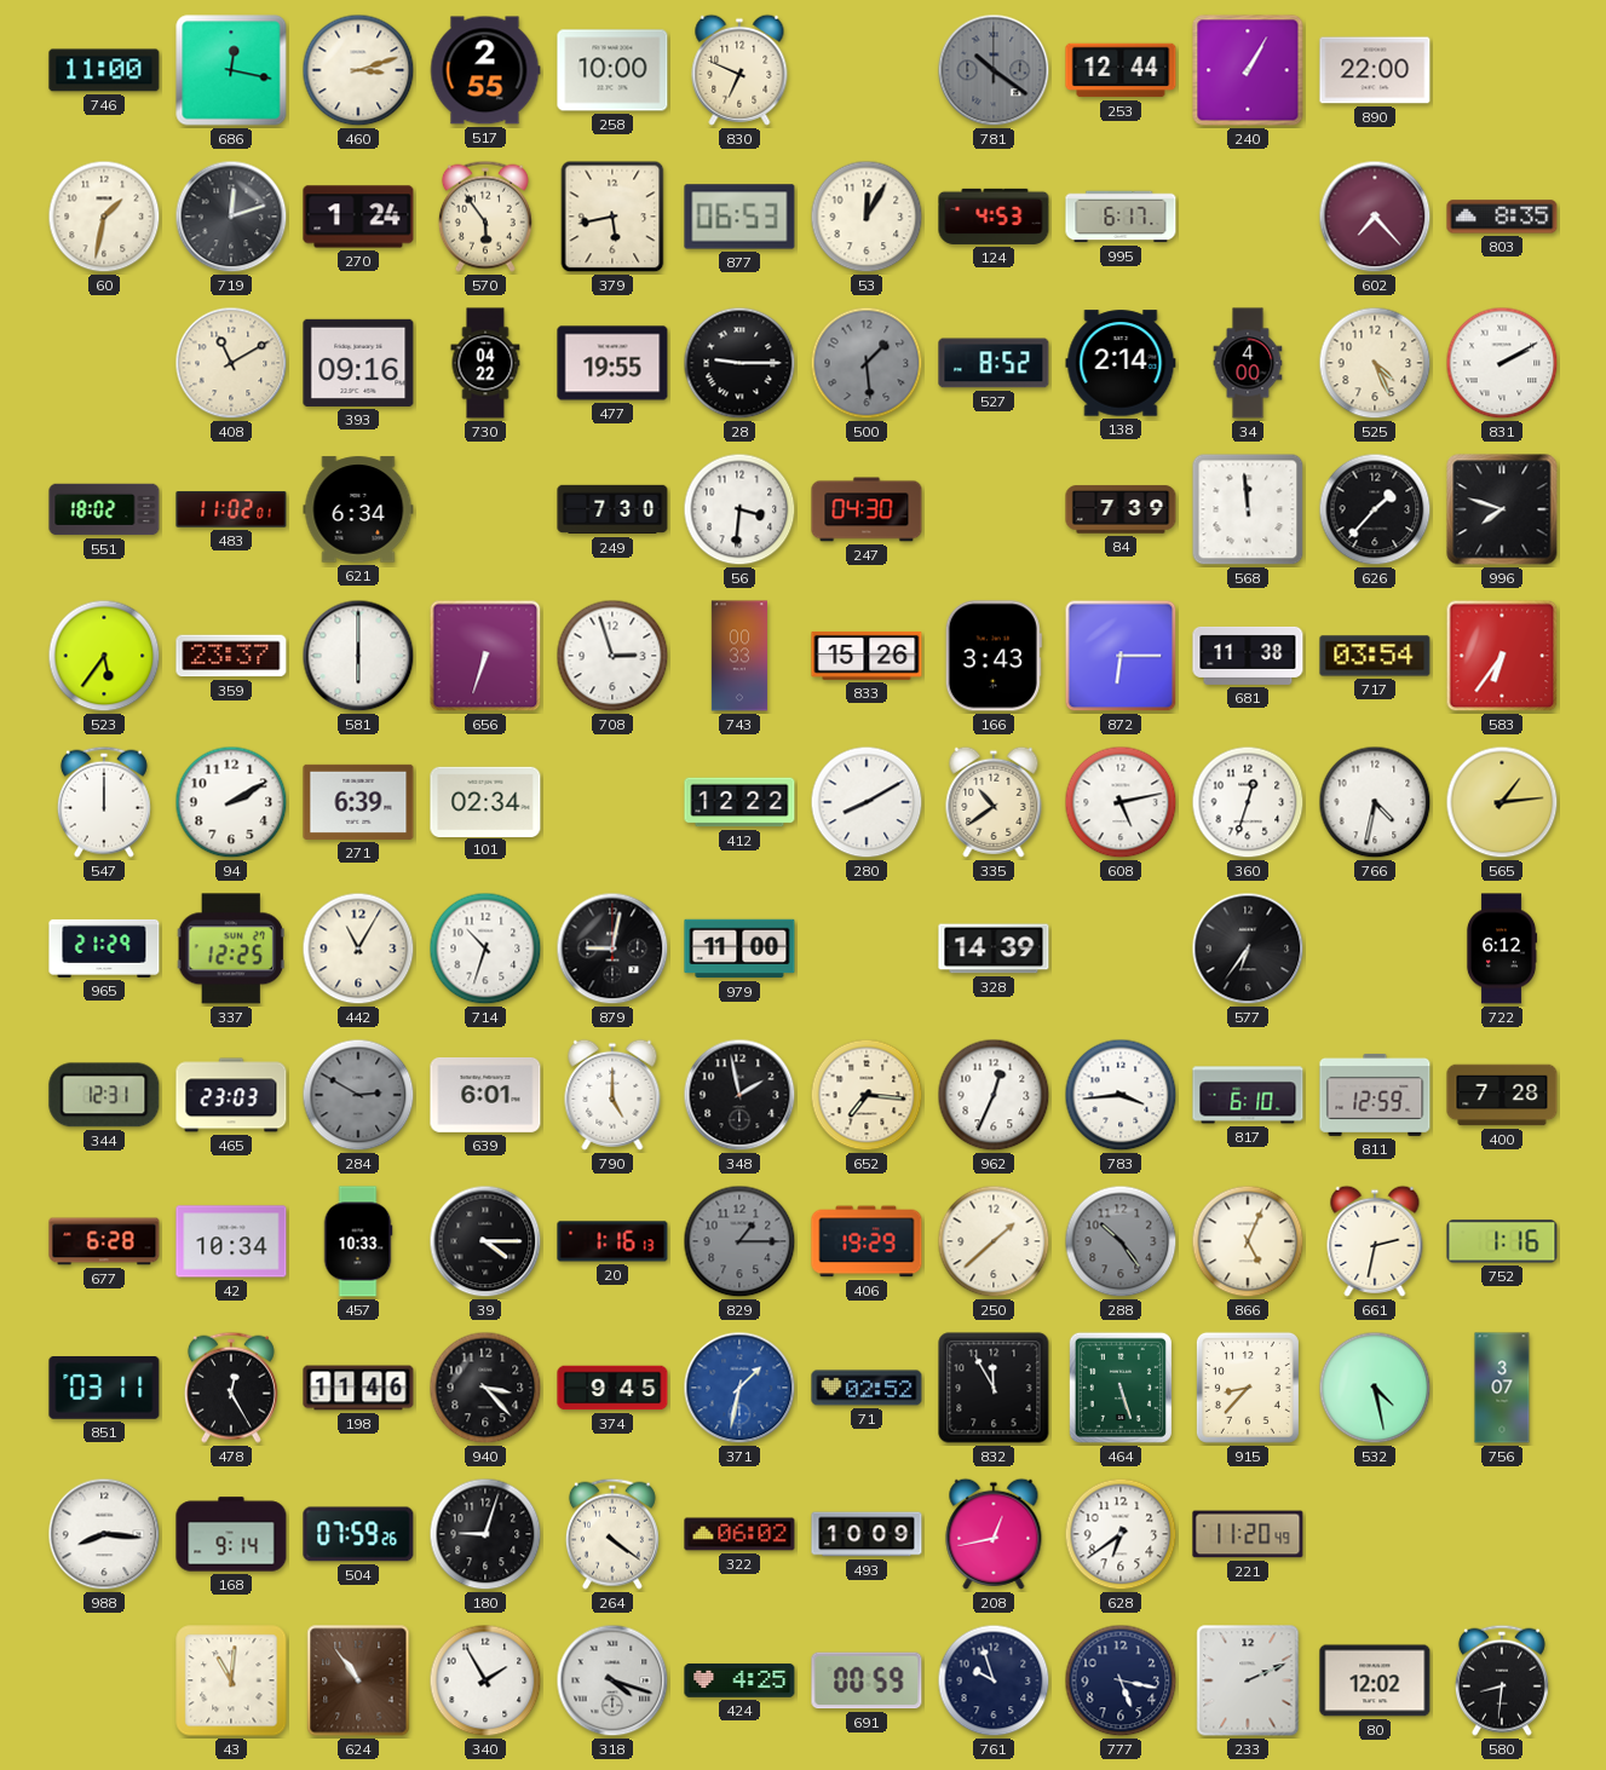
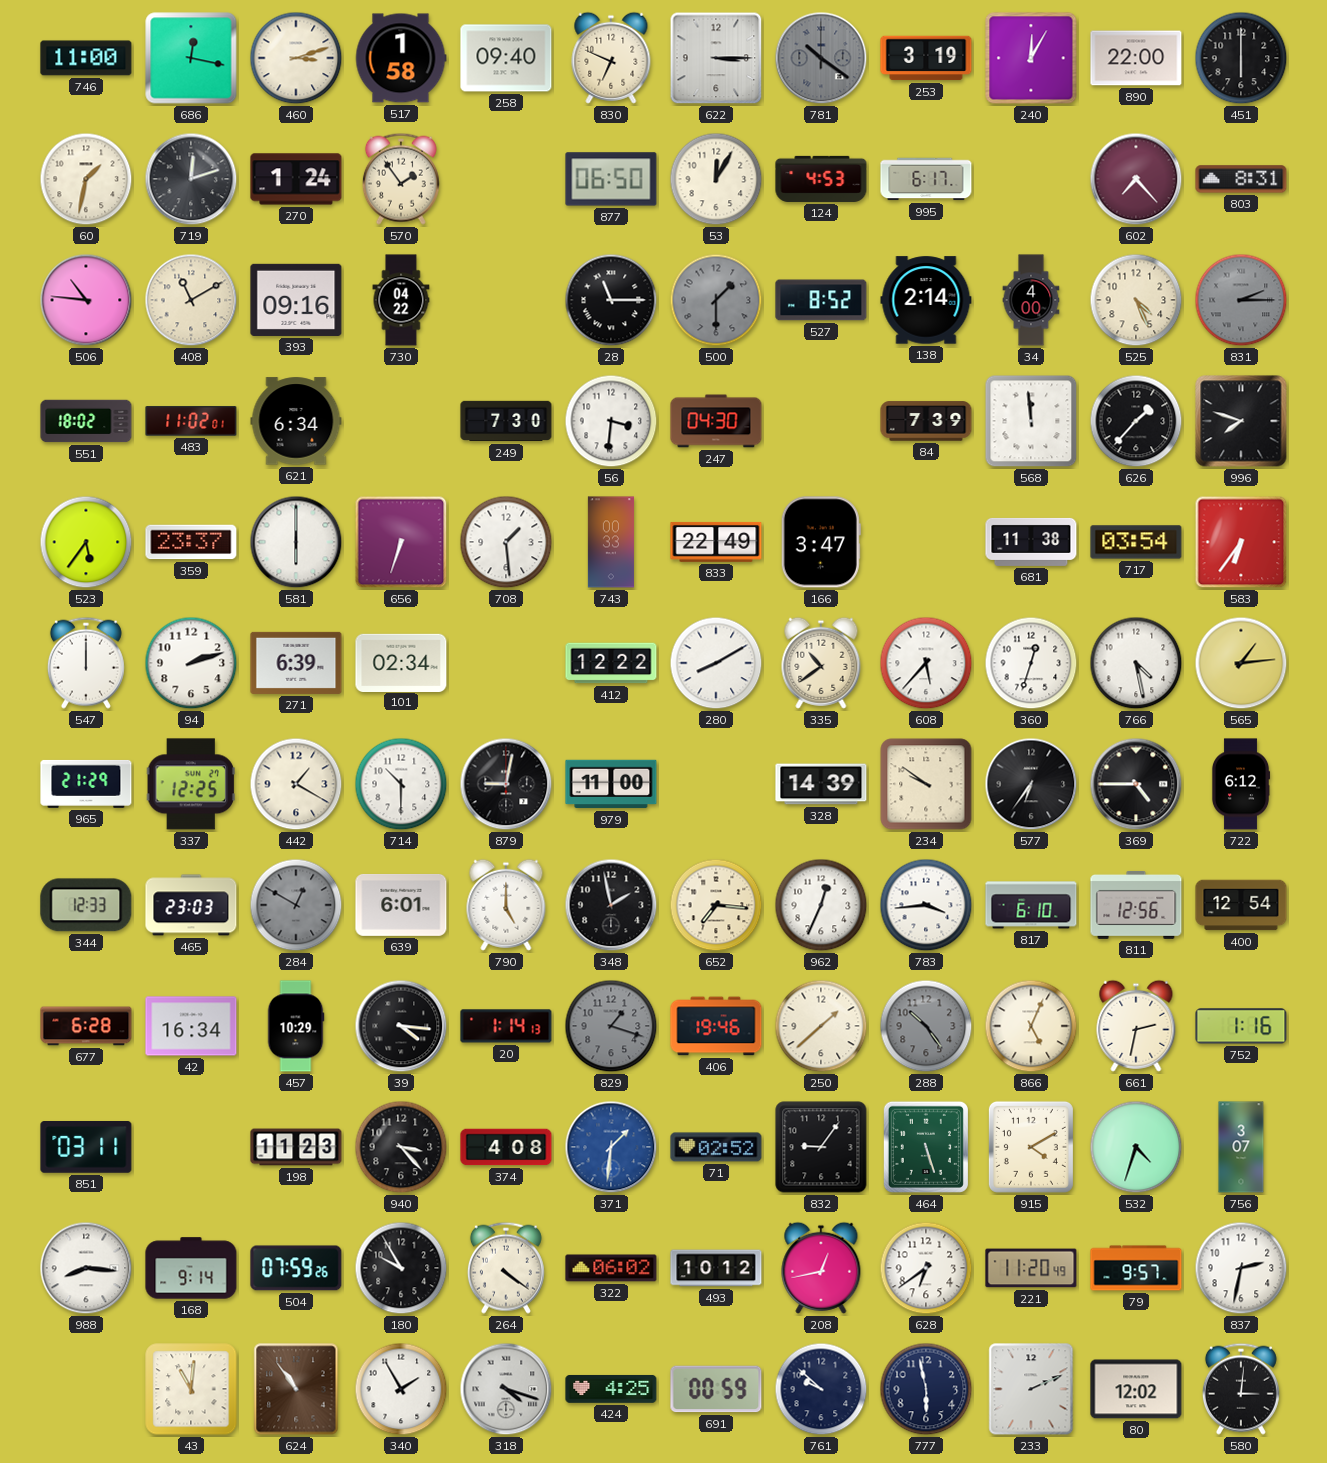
517: 2:55 -> 1:58 (401, 58)
258: 10:00 -> 09:40 (506, 58)
622: none -> 3:15 (716, 58)
253: 12:44 -> 3:19 (926, 58)
240: 1:05 -> 12:05 (1031, 58)
451: none -> 6:00 (1241, 58)
570: 5:54 -> 1:54 (401, 179)
379: 5:43 -> none (612, 217)
877: 06:53 -> 06:50 (611, 179)
803: 8:35 -> 8:31 (1241, 179)
506: none -> 10:46 (86, 300)
477: 19:55 -> none (612, 363)
28: 9:15 -> 11:15 (611, 300)
500: 1:29 -> 1:30 (716, 300)
831: 2:10 -> 2:15 (1241, 300)
831 dial: white -> grey (1241, 300)
708: 2:57 -> 1:29 (506, 542)
833: 15:26 -> 22:49 (716, 542)
166: 3:43 -> 3:47 (821, 542)
872: 6:15 -> none (1121, 656)
94: 2:10 -> 2:12 (191, 663)
608: 5:13 -> 5:37 (926, 663)
766: 4:32 -> 4:28 (1136, 663)
442: 11:05 -> 1:20 (296, 784)
714: 10:33 -> 10:30 (401, 784)
234: none -> 9:51 (926, 784)
369: none -> 4:45 (1136, 784)
344: 12:31 -> 12:33 (86, 905)
284: 2:50 -> 12:50 (296, 905)
811: 12:59 -> 12:56 (1136, 905)
400: 7:28 -> 12:54 (1241, 905)
42: 10:34 -> 16:34 (191, 1026)
457: 10:33 -> 10:29 (296, 1026)
39: 4:15 -> 4:16 (401, 1026)
20: 1:16 -> 1:14 (506, 1026)
829: 1:15 -> 1:18 (611, 1026)
406: 19:29 -> 19:46 (716, 1026)
478: 12:25 -> none (231, 1388)
198: 11:46 -> 11:23 (296, 1147)
374: 9:45 -> 4:08 (506, 1147)
371: 1:32 -> 1:31 (611, 1147)
832: 11:55 -> 9:06 (821, 1147)
915: 8:37 -> 4:10 (1031, 1147)
532: 4:28 -> 4:33 (1136, 1147)
180: 9:03 -> 9:55 (401, 1268)
493: 10:09 -> 10:12 (716, 1268)
79: none -> 9:57 (1136, 1268)
837: none -> 2:32 (1241, 1268)
761: 9:57 -> 9:52 (821, 1389)
777: 5:17 -> 5:58 (926, 1389)
580: 8:31 -> 3:01 (1241, 1389)
